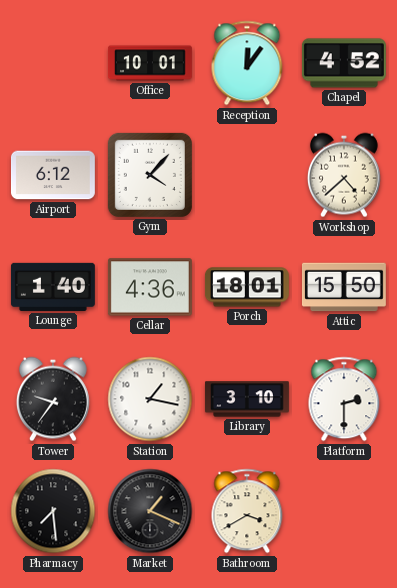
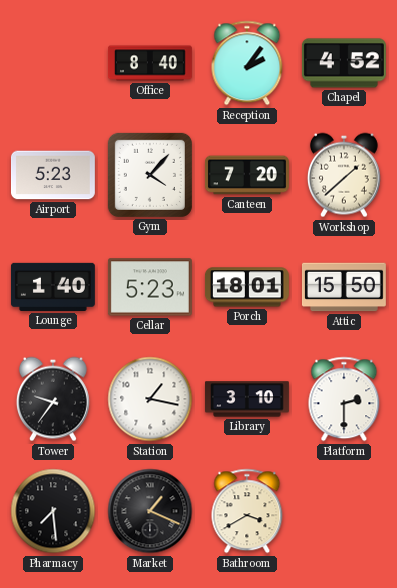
Office: 10:01 -> 8:40 (151, 63)
Reception: 12:06 -> 2:06 (247, 63)
Airport: 6:12 -> 5:23 (53, 175)
Canteen: none -> 7:20 (247, 175)
Workshop: 4:38 -> 1:38 (344, 175)
Cellar: 4:36 -> 5:23 (150, 287)
